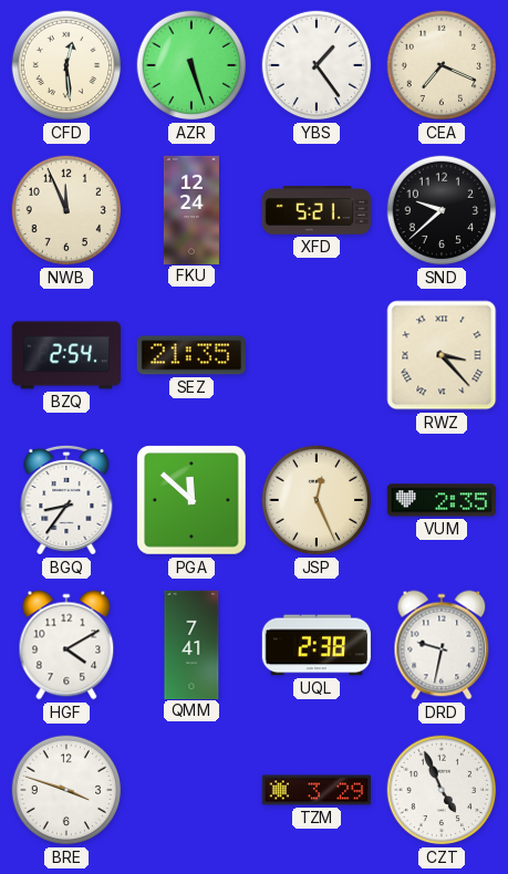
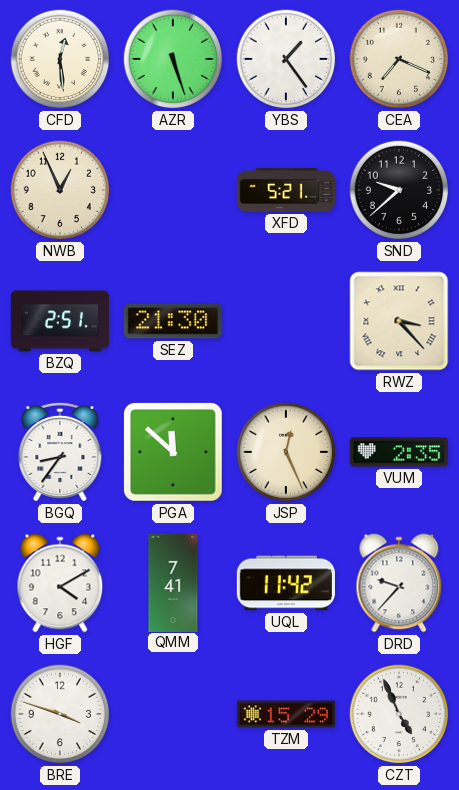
NWB: 11:56 -> 12:56 (60, 190)
FKU: 12:24 -> none (191, 209)
BZQ: 2:54 -> 2:51 (59, 321)
SEZ: 21:35 -> 21:30 (173, 321)
UQL: 2:38 -> 11:42 (286, 583)
DRD: 9:32 -> 9:37 (399, 583)
TZM: 3:29 -> 15:29 (285, 714)
